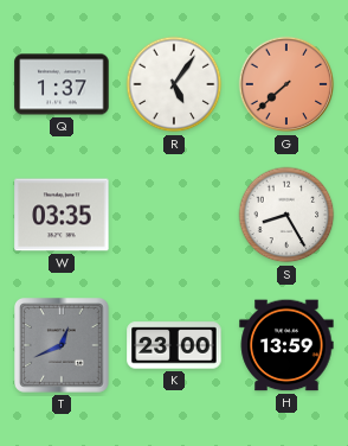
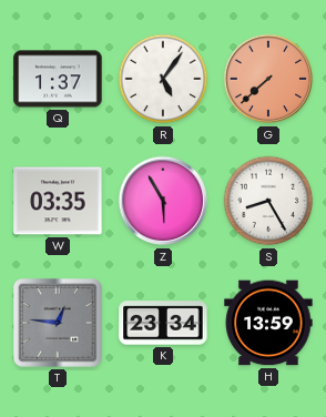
Z: none -> 5:55 (163, 201)
T: 12:41 -> 12:46 (59, 324)
K: 23:00 -> 23:34 (163, 323)
